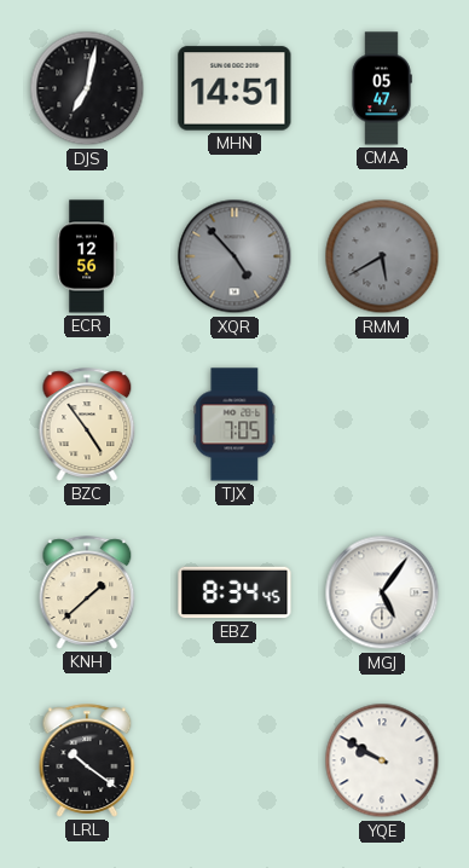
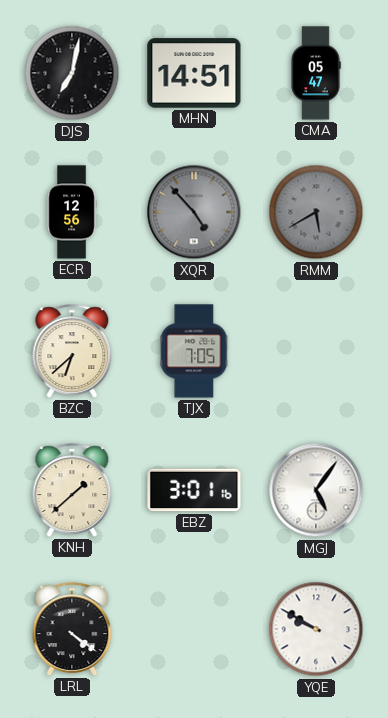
BZC: 4:54 -> 6:38 (72, 351)
EBZ: 8:34 -> 3:01 (194, 490)
LRL: 10:21 -> 4:21 (72, 629)
